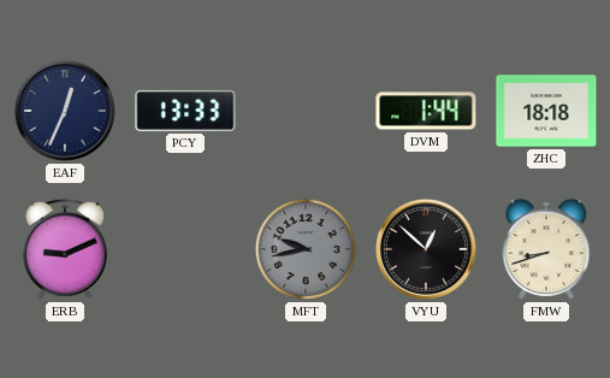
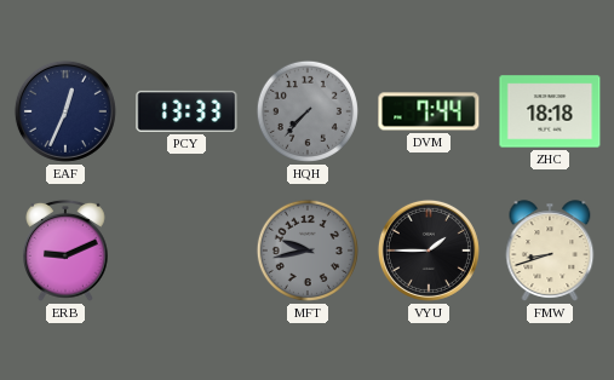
HQH: none -> 7:37 (308, 111)
DVM: 1:44 -> 7:44 (429, 111)
VYU: 12:52 -> 1:45 (429, 251)
